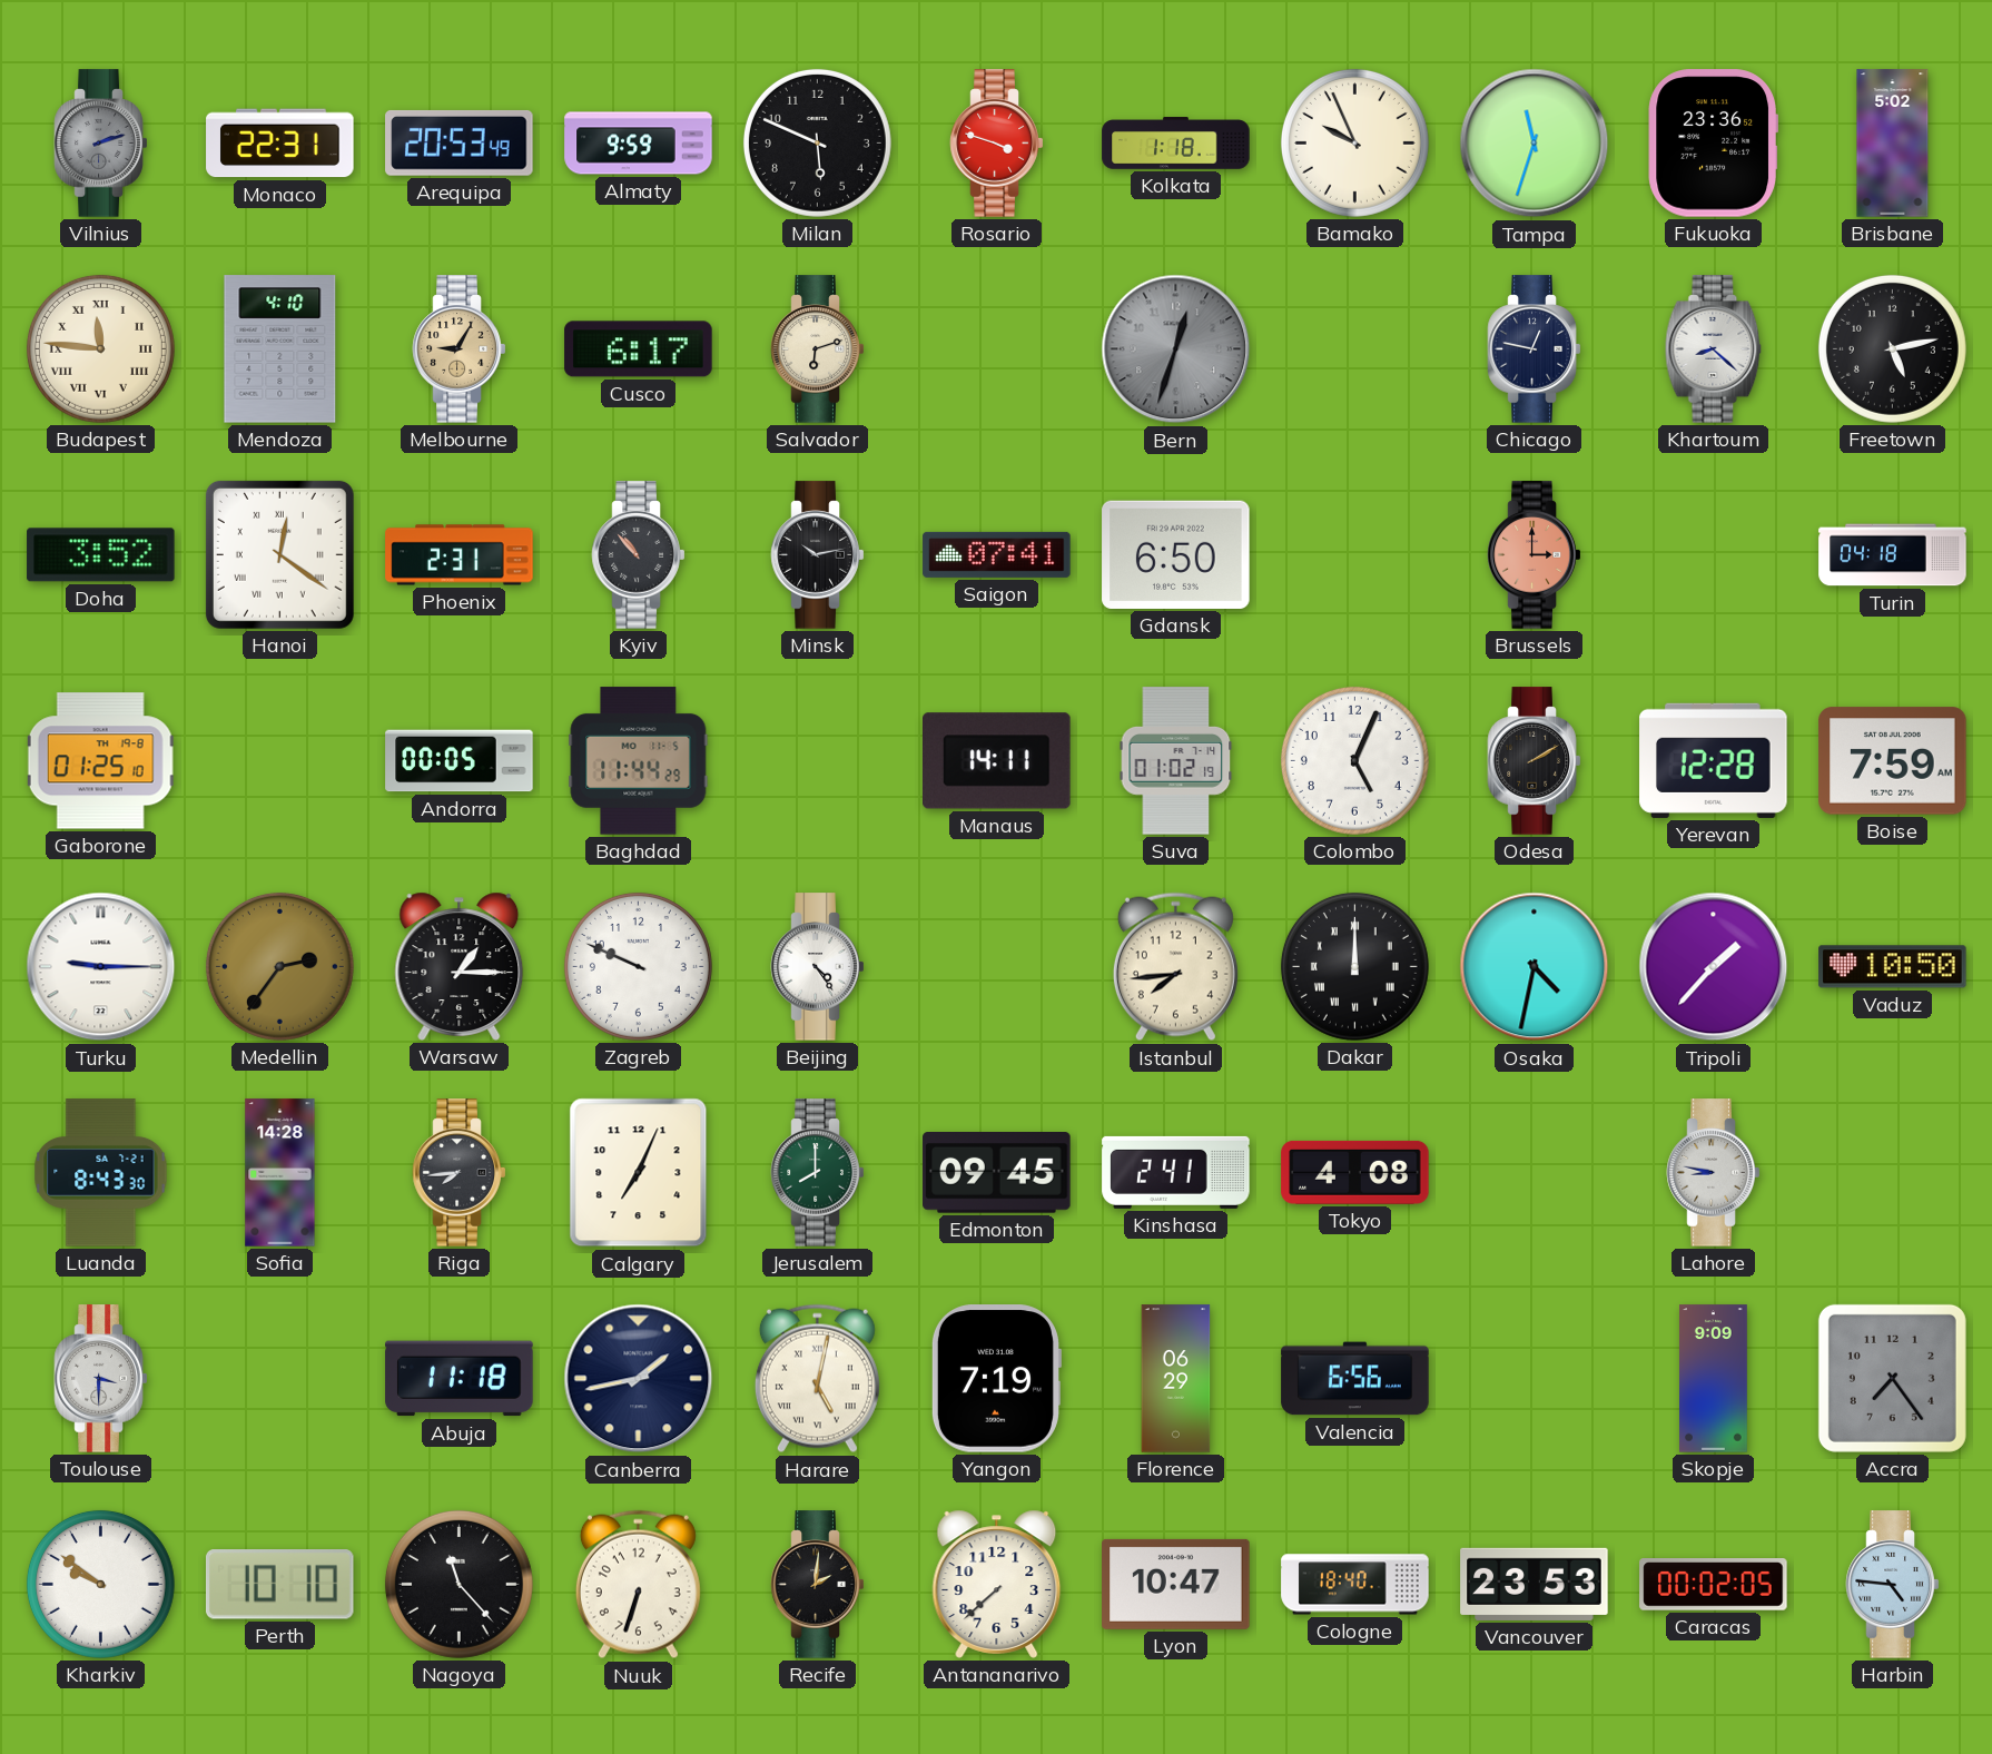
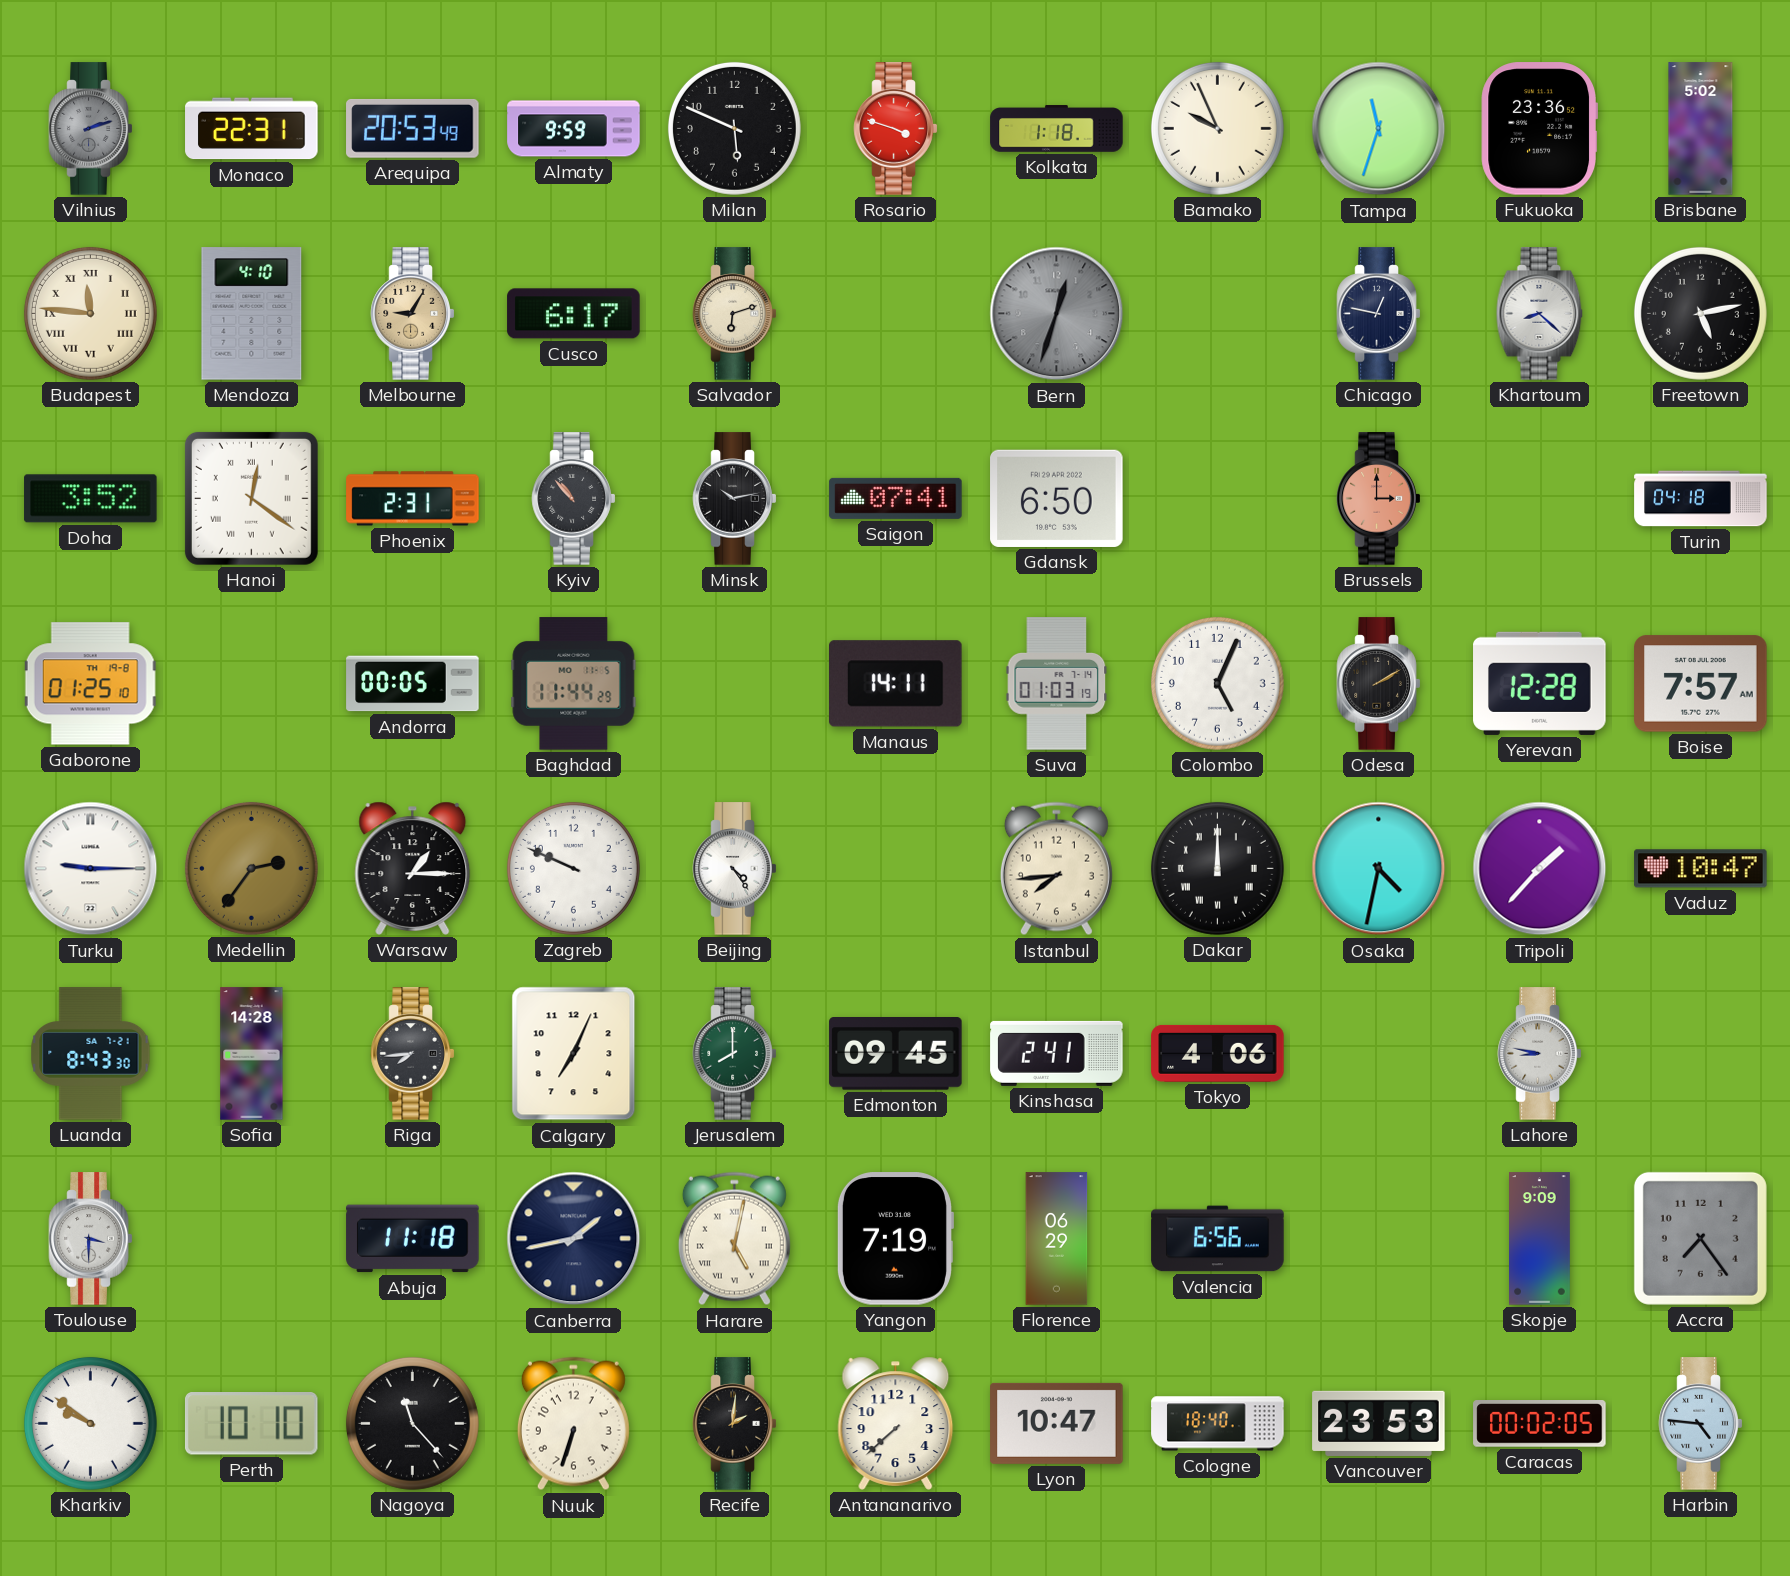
Suva: 01:02 -> 01:03 (1057, 684)
Boise: 7:59 -> 7:57 (1701, 684)
Vaduz: 10:50 -> 10:47 (1701, 869)
Tokyo: 4:08 -> 4:06 (1218, 1053)
